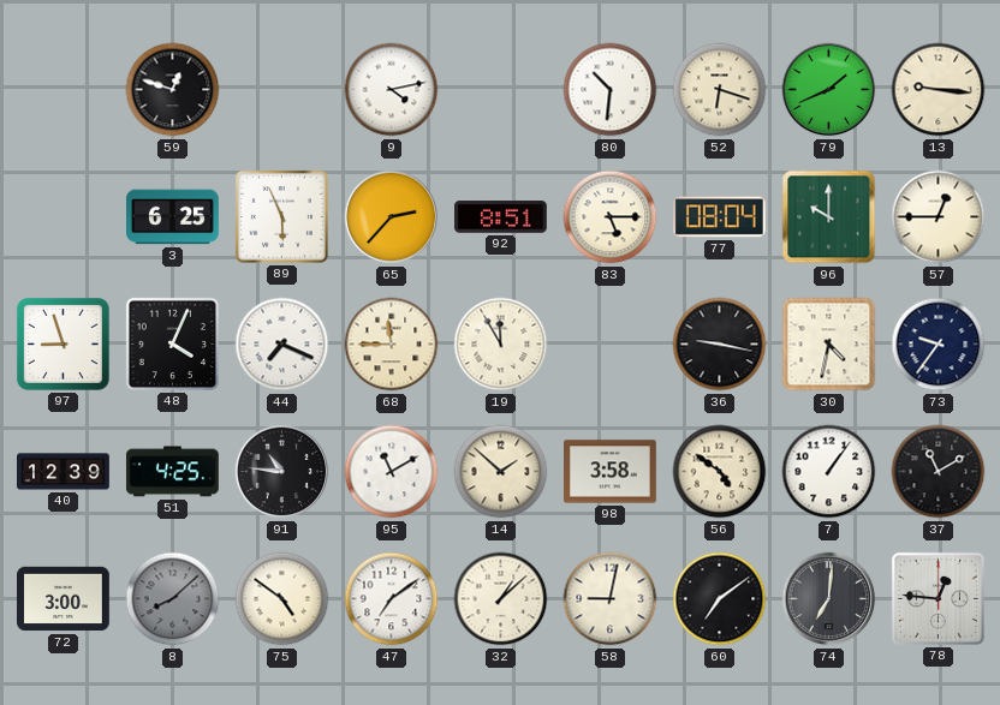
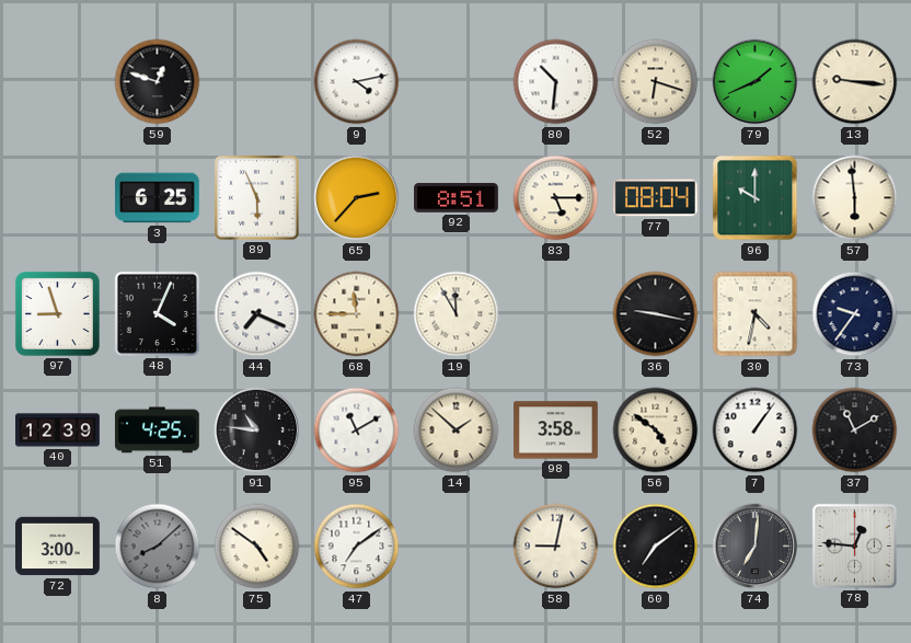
57: 12:45 -> 5:59 (855, 198)
32: 1:08 -> none (501, 599)
